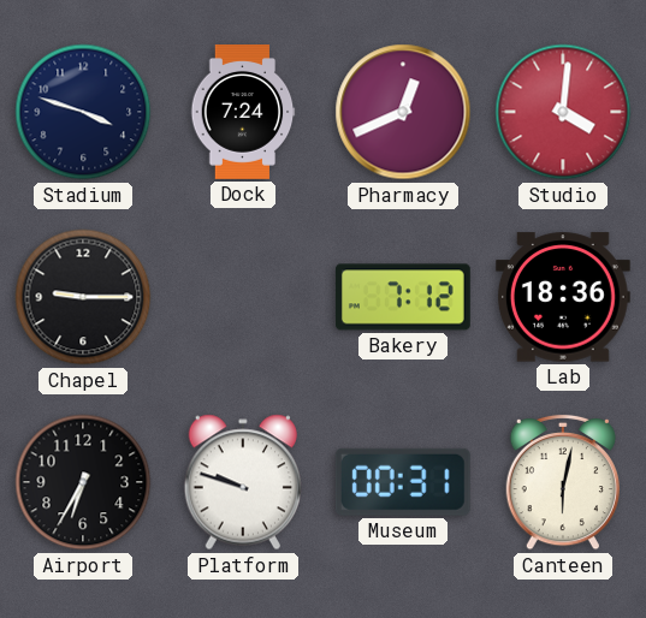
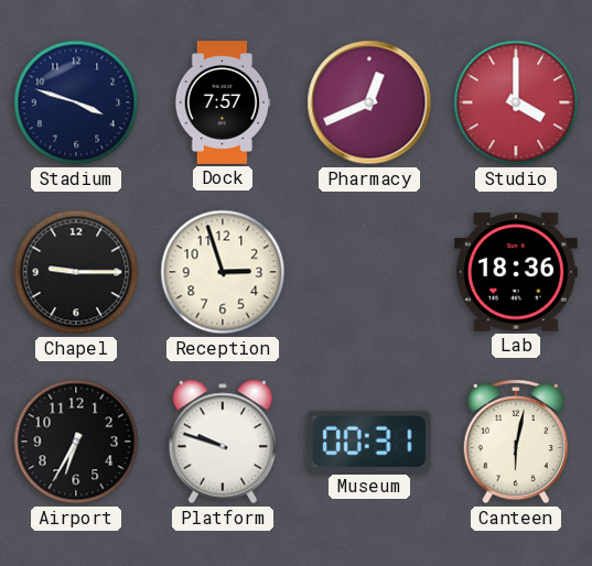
Dock: 7:24 -> 7:57 (223, 104)
Studio: 4:01 -> 4:00 (516, 102)
Reception: none -> 2:57 (223, 272)
Bakery: 7:12 -> none (403, 297)
